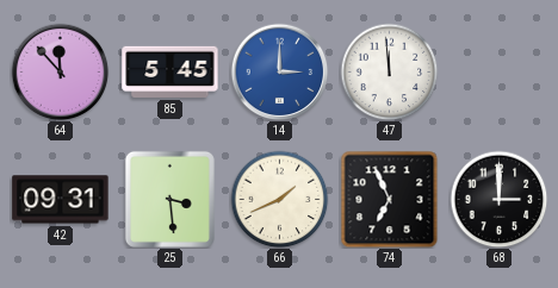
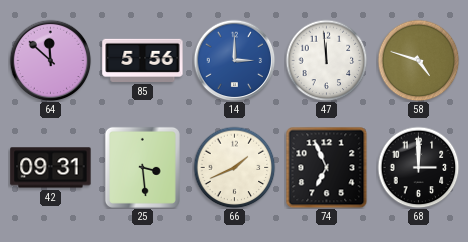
64: 11:53 -> 11:52 (50, 60)
85: 5:45 -> 5:56 (143, 60)
58: none -> 4:48 (418, 60)
